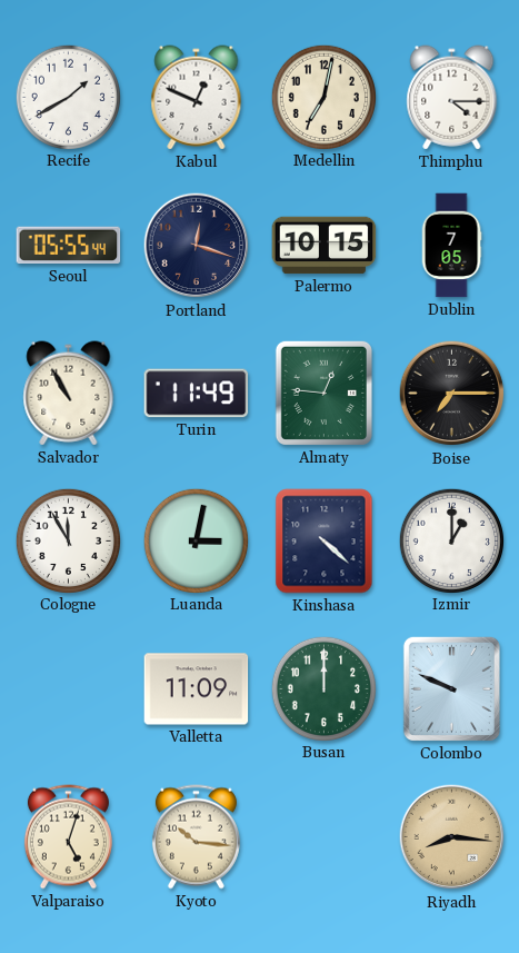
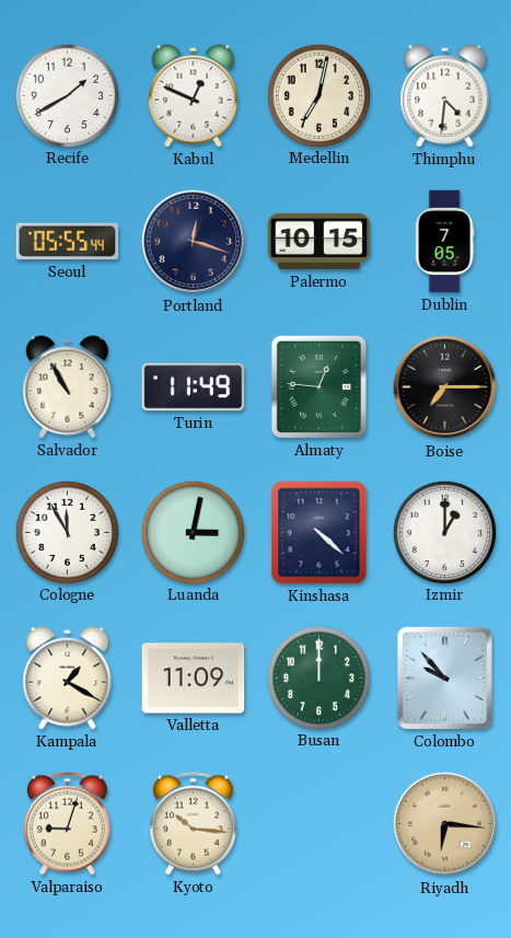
Thimphu: 4:15 -> 4:31 (445, 96)
Kampala: none -> 1:20 (68, 679)
Colombo: 9:49 -> 9:53 (444, 678)
Valparaiso: 5:03 -> 9:03 (67, 824)
Riyadh: 8:16 -> 6:16 (445, 824)
